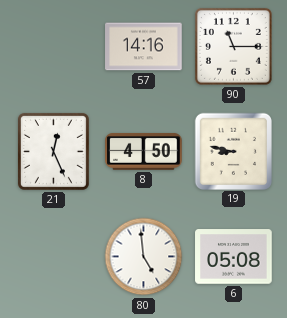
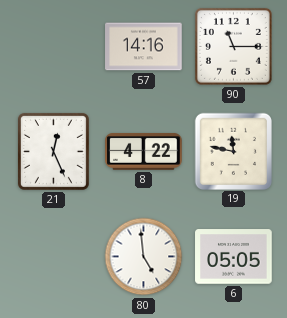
8: 4:50 -> 4:22 (144, 151)
19: 8:47 -> 11:47 (233, 151)
6: 05:08 -> 05:05 (234, 257)
